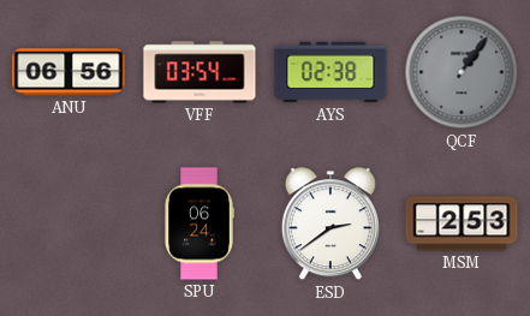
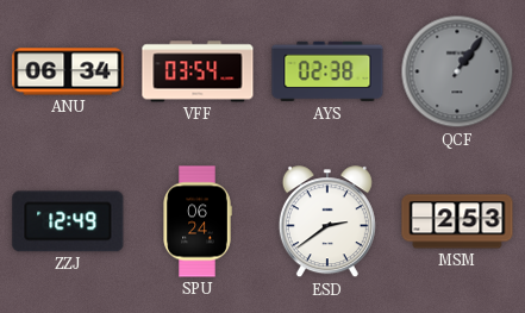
ANU: 06:56 -> 06:34 (68, 71)
ZZJ: none -> 12:49 (68, 221)
